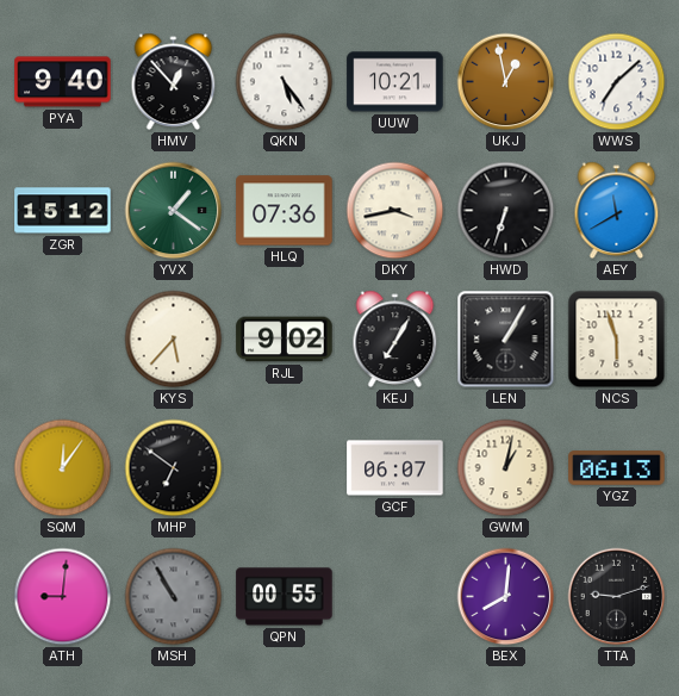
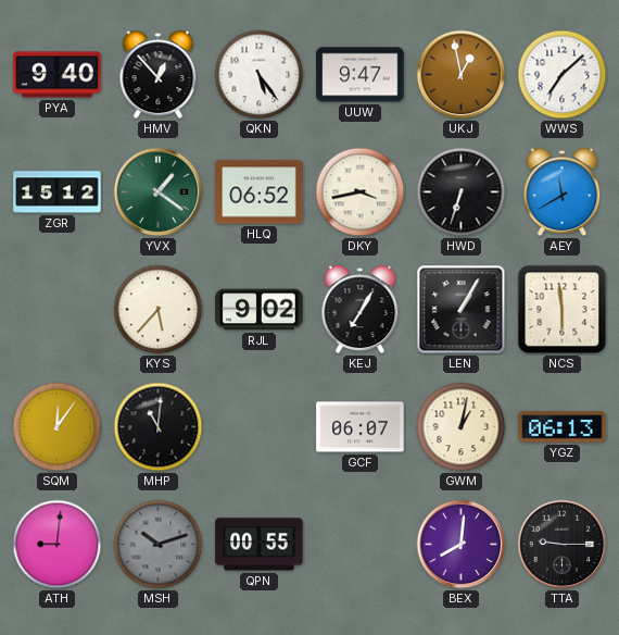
UUW: 10:21 -> 9:47 (361, 75)
HLQ: 07:36 -> 06:52 (260, 192)
NCS: 5:57 -> 5:59 (563, 310)
MHP: 6:51 -> 11:01 (159, 427)
MSH: 10:55 -> 10:12 (159, 545)
TTA: 9:12 -> 9:15 (563, 545)
